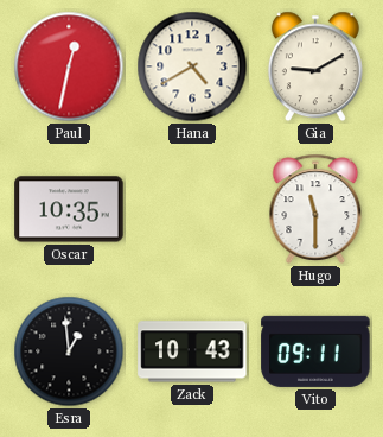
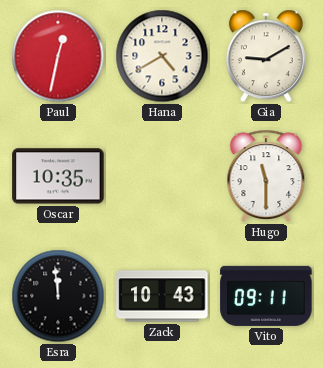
Esra: 12:59 -> 11:59 (58, 296)
